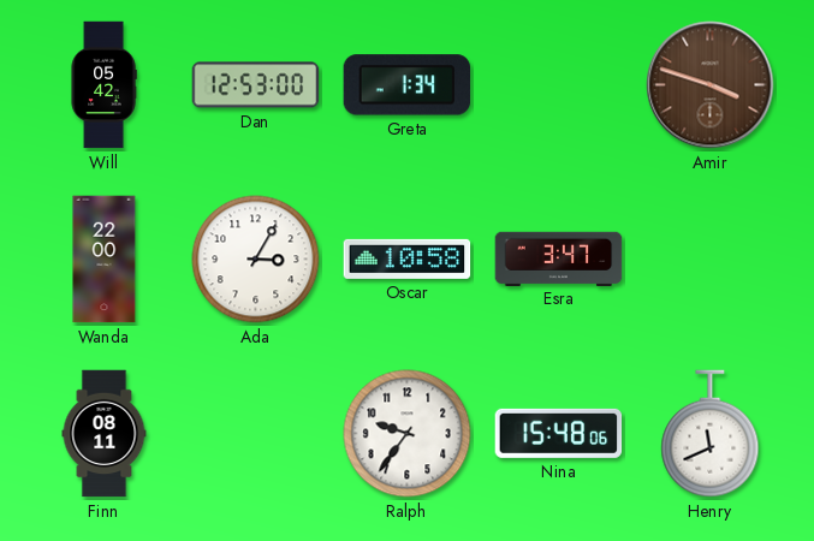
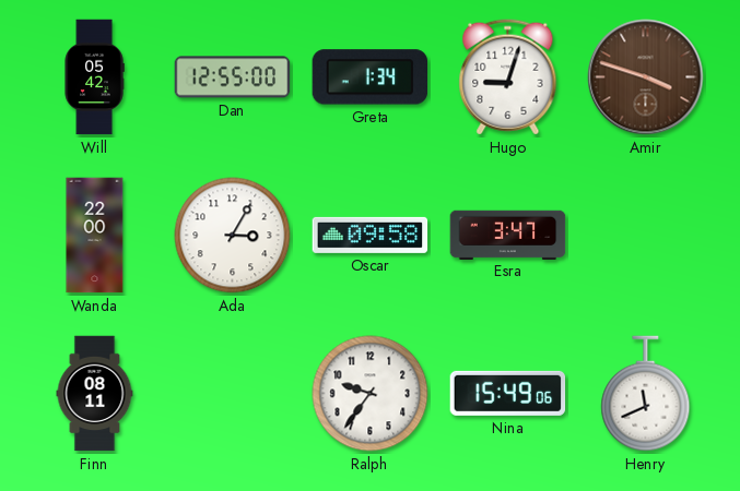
Dan: 12:53 -> 12:55 (233, 77)
Hugo: none -> 9:03 (508, 77)
Oscar: 10:58 -> 09:58 (371, 235)
Nina: 15:48 -> 15:49 (508, 393)
